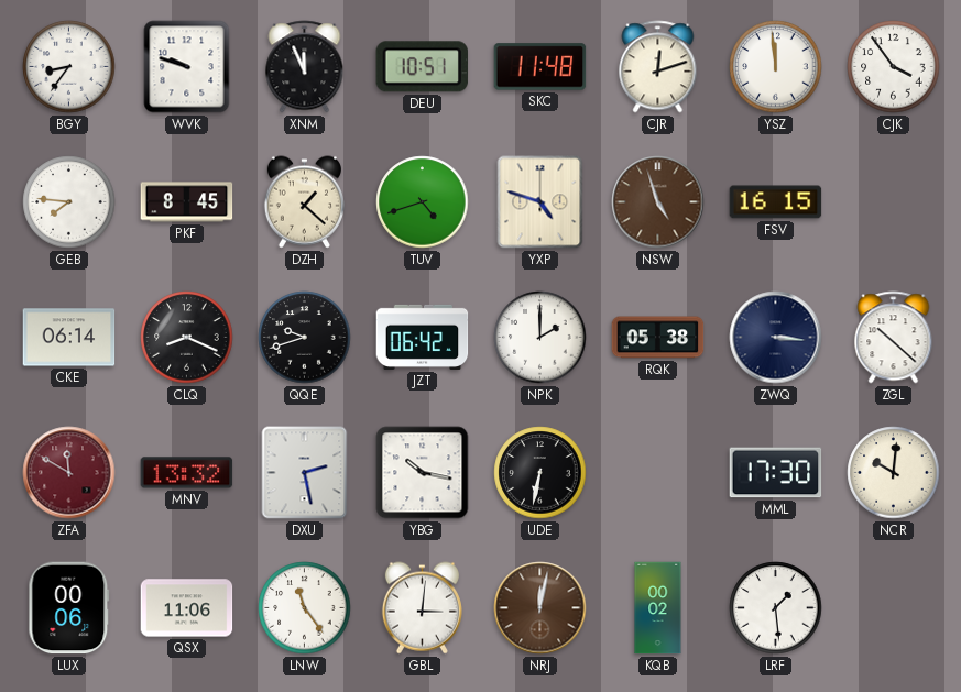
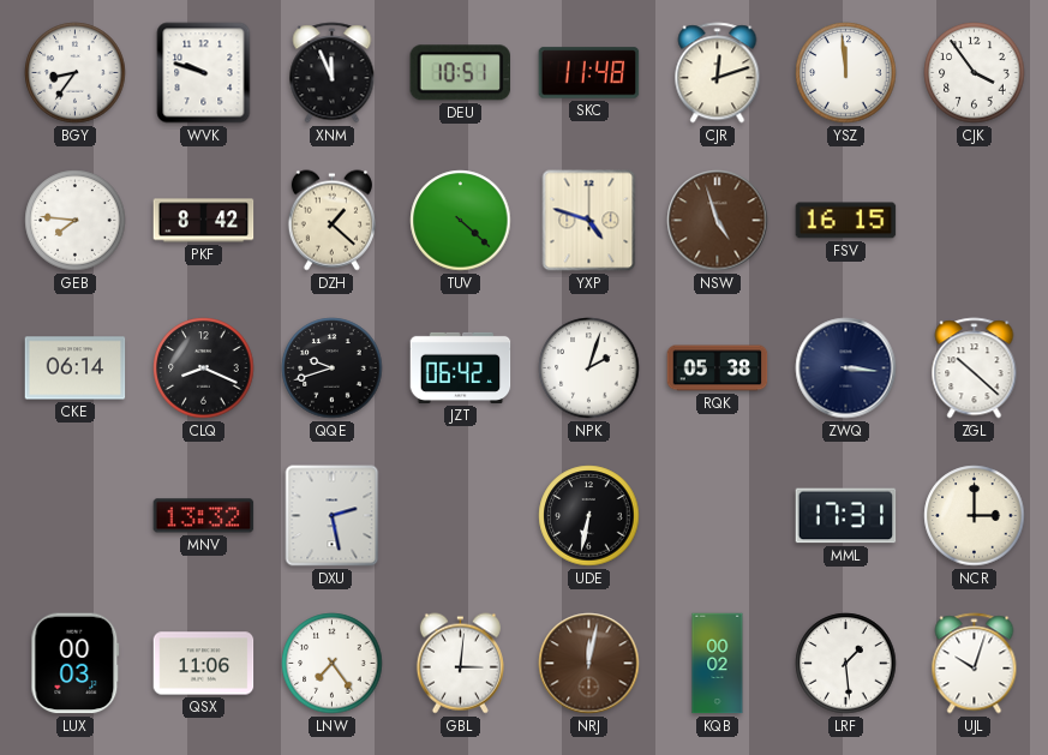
PKF: 8:45 -> 8:42 (204, 221)
TUV: 4:42 -> 4:22 (461, 221)
NPK: 2:00 -> 2:03 (589, 368)
ZFA: 11:50 -> none (69, 473)
YBG: 10:17 -> none (423, 473)
MML: 17:30 -> 17:31 (846, 516)
NCR: 10:01 -> 3:00 (975, 516)
LUX: 00:06 -> 00:03 (76, 664)
LNW: 11:24 -> 7:24 (333, 664)
UJL: none -> 10:03 (975, 664)
